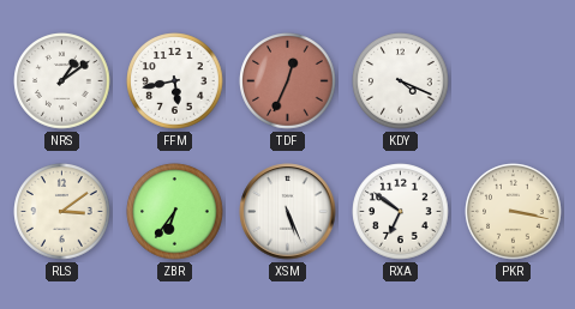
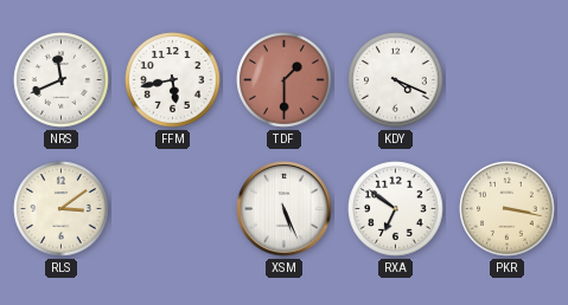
NRS: 1:09 -> 11:41 (62, 80)
TDF: 12:34 -> 1:30 (285, 80)
ZBR: 6:36 -> none (175, 212)
